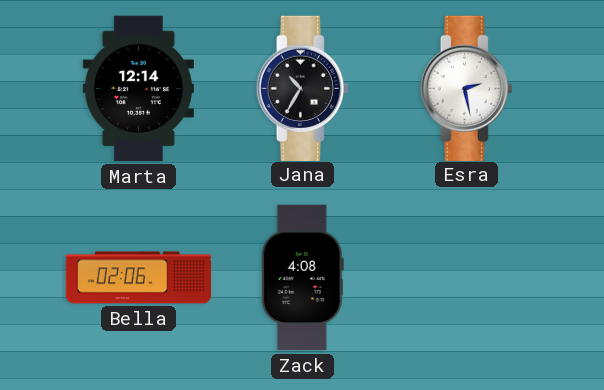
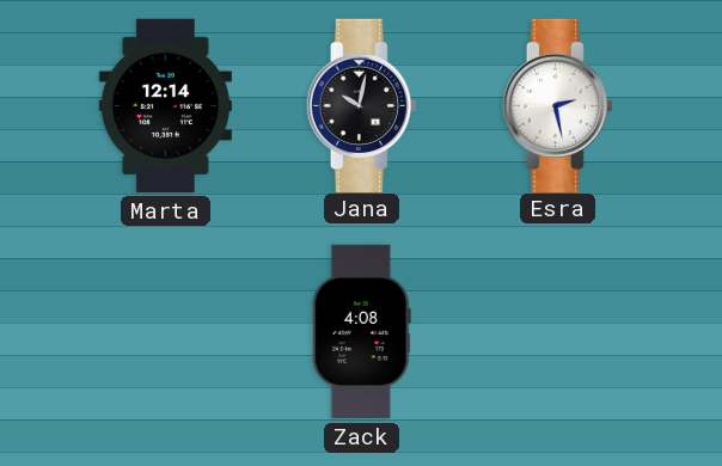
Jana: 10:35 -> 10:02 (361, 105)
Bella: 02:06 -> none (139, 278)
